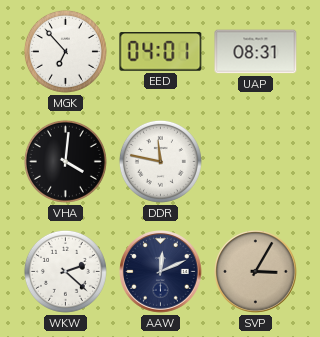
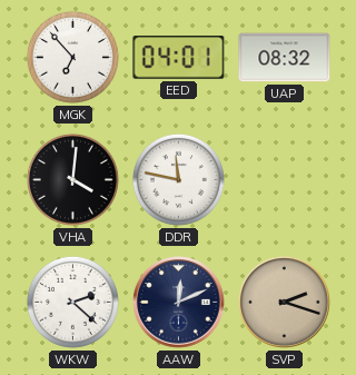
UAP: 08:31 -> 08:32 (285, 58)
SVP: 3:05 -> 2:18 (285, 303)
